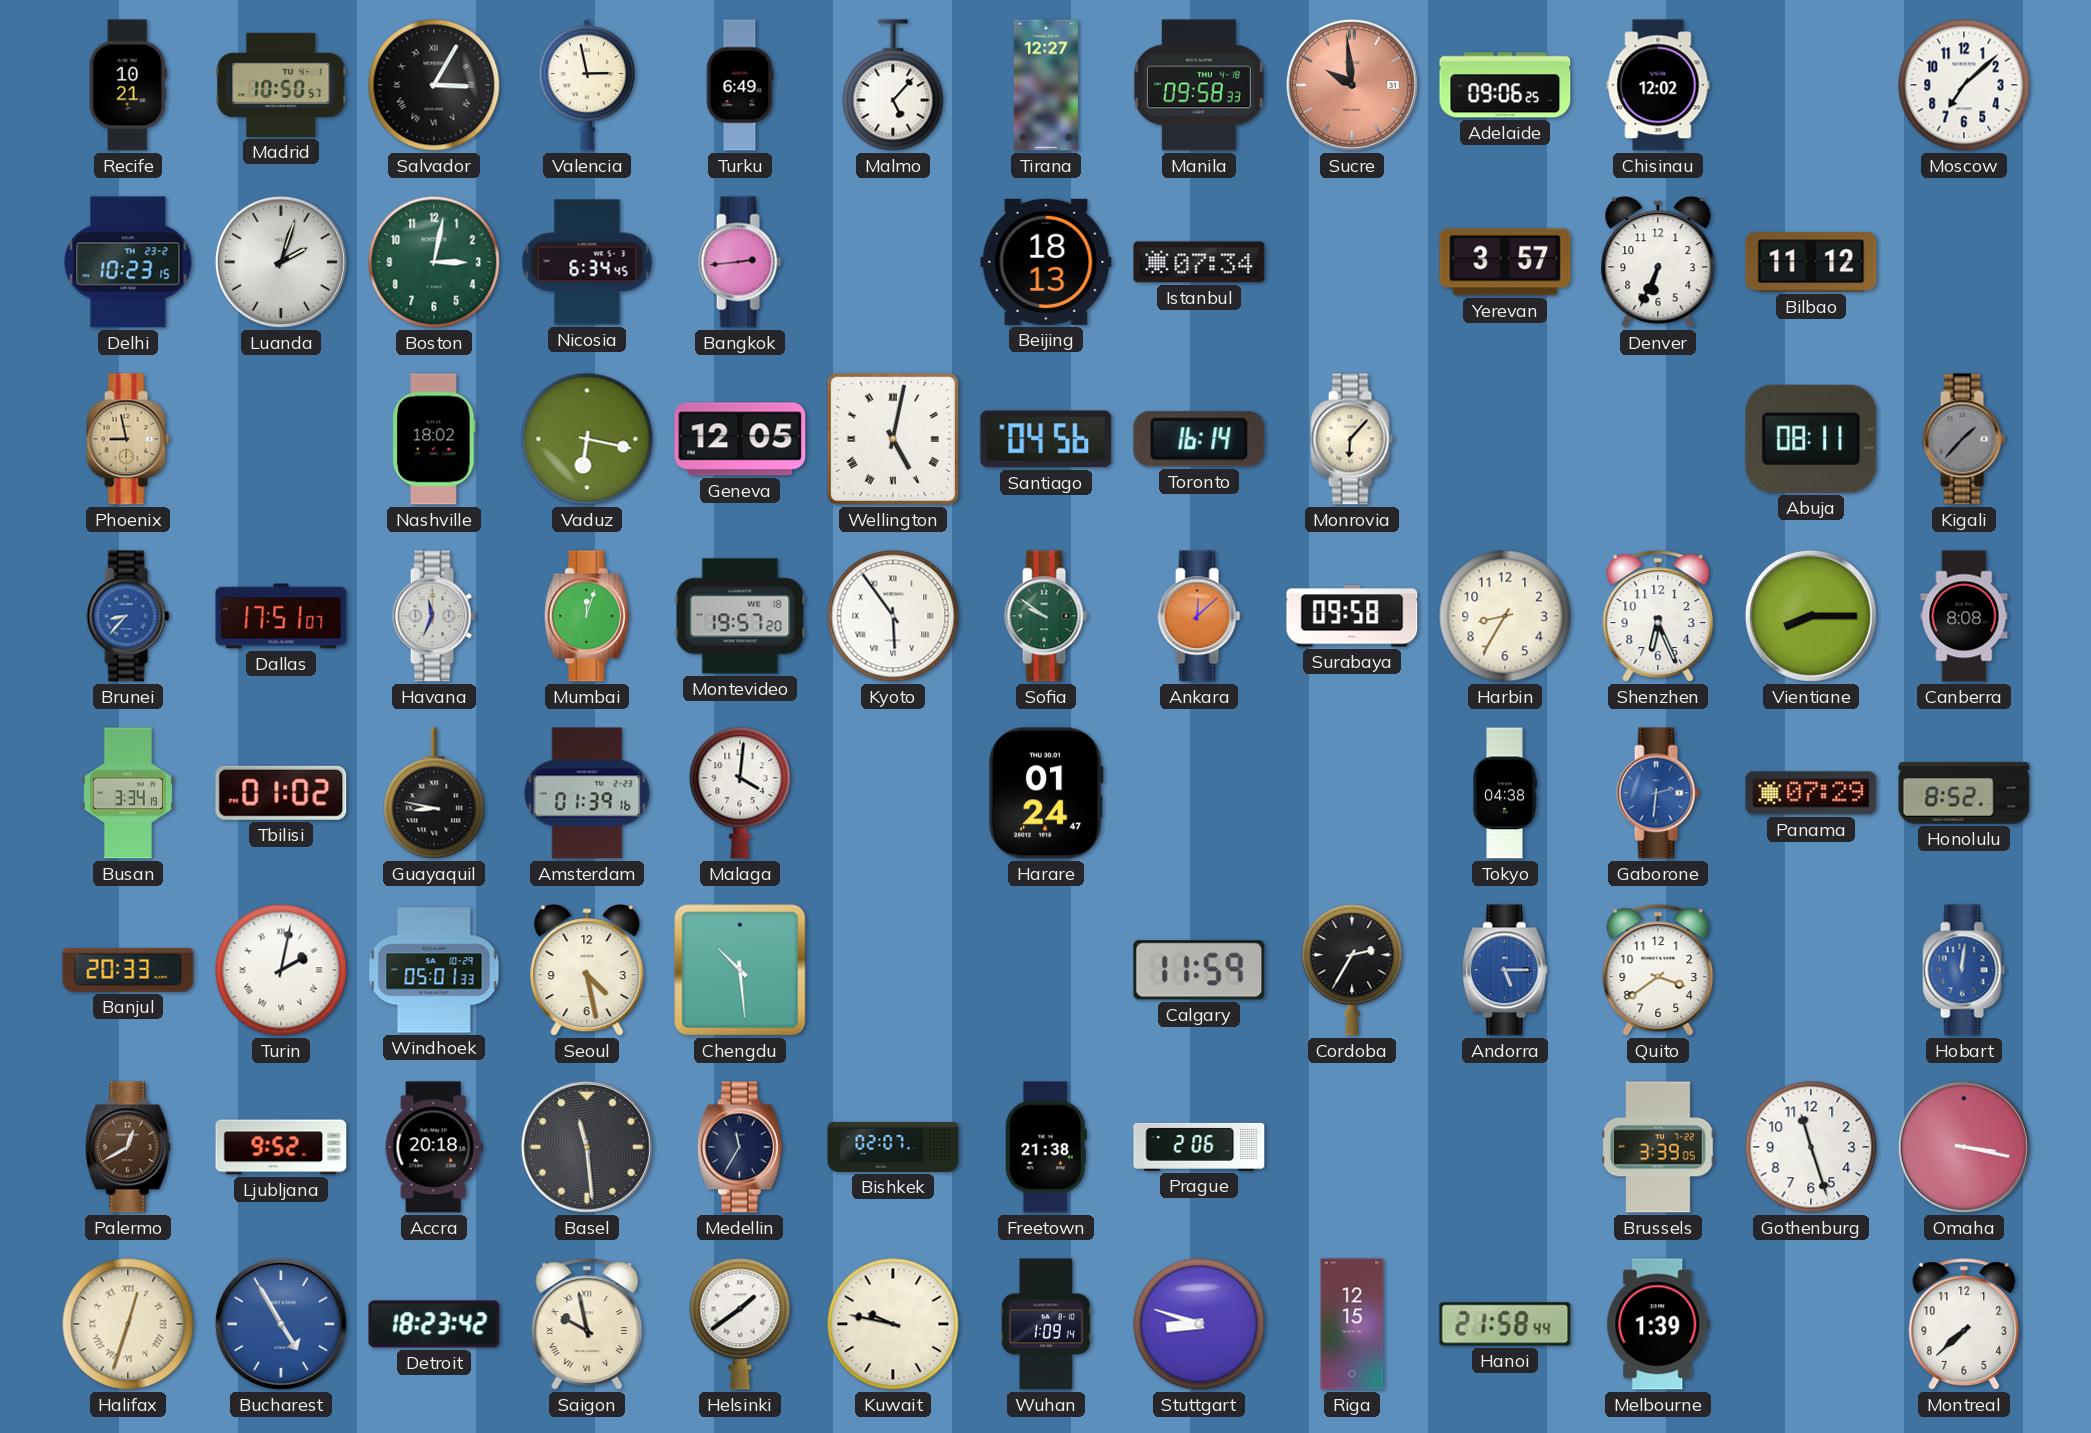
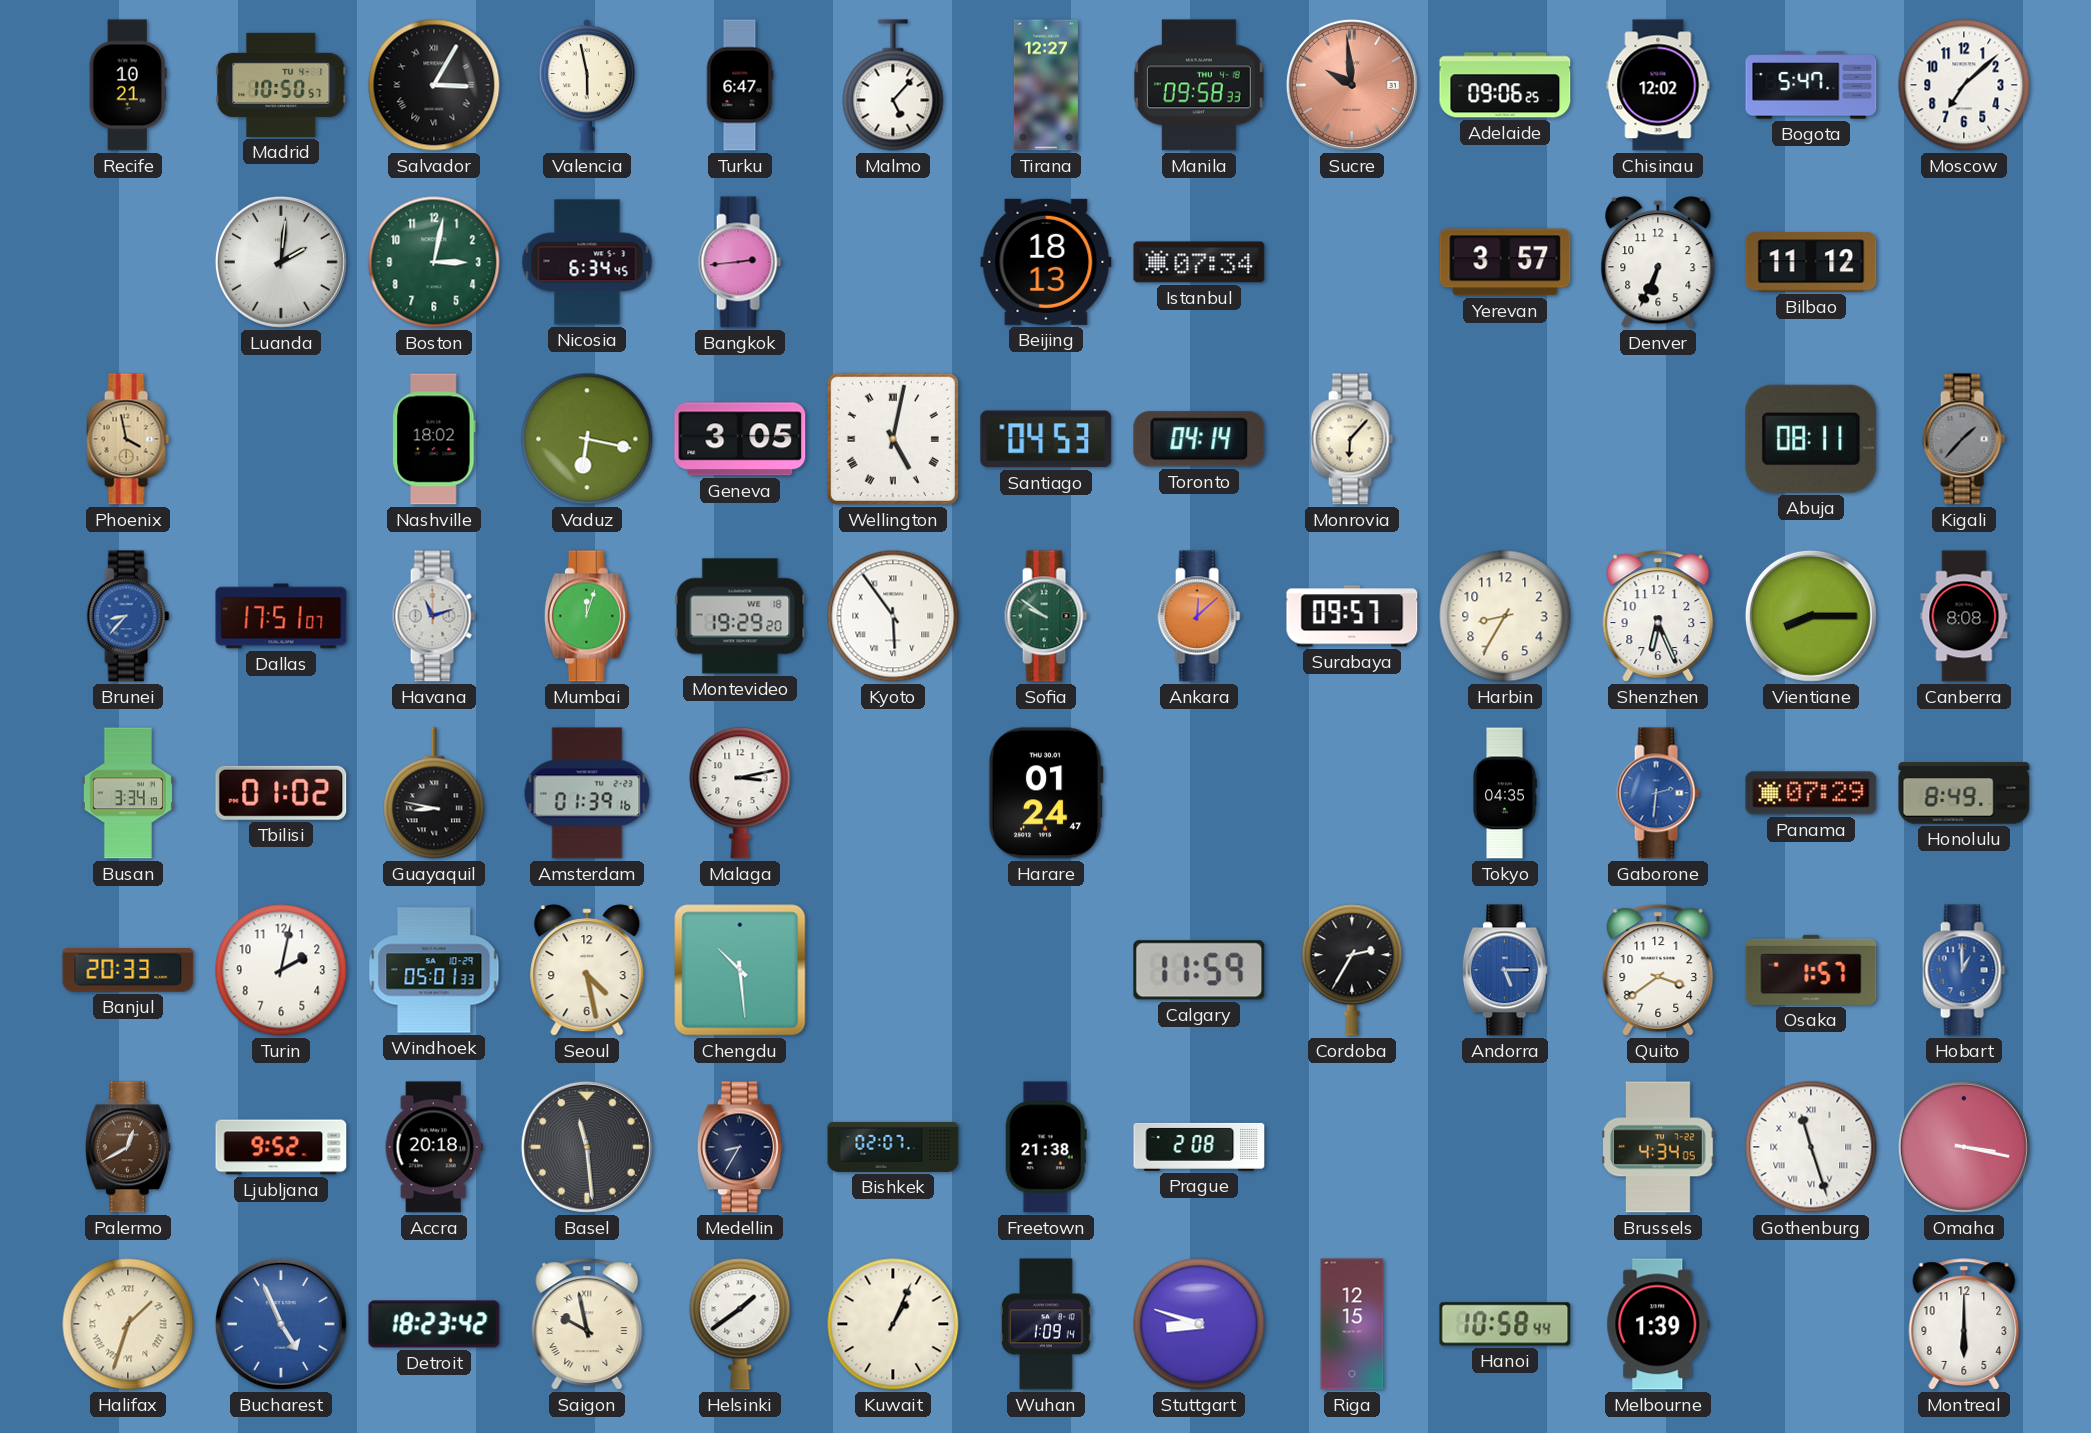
Valencia: 2:58 -> 5:58 (586, 85)
Turku: 6:49 -> 6:47 (740, 85)
Bogota: none -> 5:47 (1811, 85)
Delhi: 10:23 -> none (128, 262)
Luanda: 2:03 -> 2:01 (281, 262)
Phoenix: 8:58 -> 3:58 (128, 439)
Geneva: 12:05 -> 3:05 (740, 439)
Santiago: 04:56 -> 04:53 (1046, 439)
Toronto: 16:14 -> 04:14 (1199, 439)
Havana: 11:34 -> 11:12 (434, 616)
Montevideo: 19:57 -> 19:29 (740, 616)
Surabaya: 09:58 -> 09:57 (1352, 616)
Malaga: 4:01 -> 3:13 (740, 793)
Tokyo: 04:38 -> 04:35 (1505, 793)
Honolulu: 8:52 -> 8:49 (1964, 793)
Turin numerals: Roman -> Arabic (281, 970)
Osaka: none -> 1:57 (1811, 970)
Hobart: 12:01 -> 1:00 (1964, 970)
Medellin: 11:35 -> 8:35 (740, 1147)
Prague: 2:06 -> 2:08 (1199, 1147)
Brussels: 3:39 -> 4:34 (1658, 1147)
Gothenburg numerals: Arabic -> Roman (1811, 1147)
Halifax: 12:33 -> 1:33 (128, 1324)
Bucharest: 4:55 -> 4:56 (281, 1324)
Kuwait: 9:47 -> 1:04 (893, 1324)
Hanoi: 21:58 -> 10:58 (1505, 1324)
Montreal: 7:38 -> 6:00 (1964, 1324)
